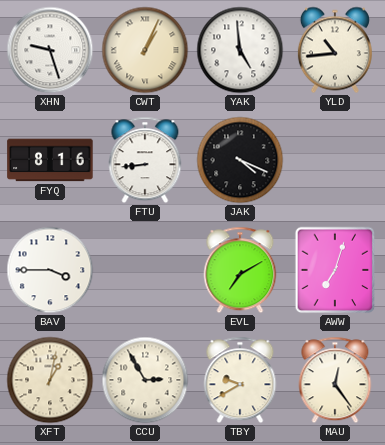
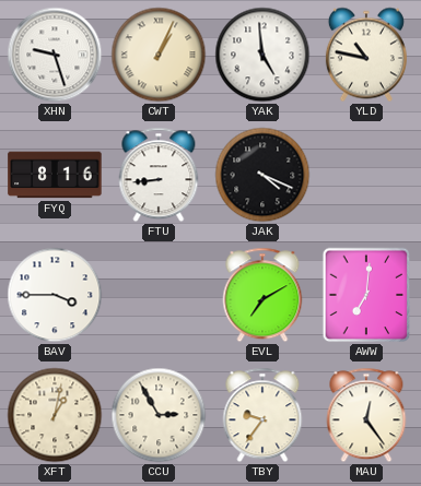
YLD: 10:44 -> 10:47 (366, 55)
AWW: 7:03 -> 7:01 (366, 295)
TBY: 9:40 -> 9:36 (262, 415)
